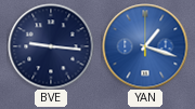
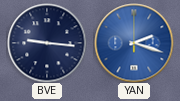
YAN: 1:18 -> 2:18 (134, 43)
